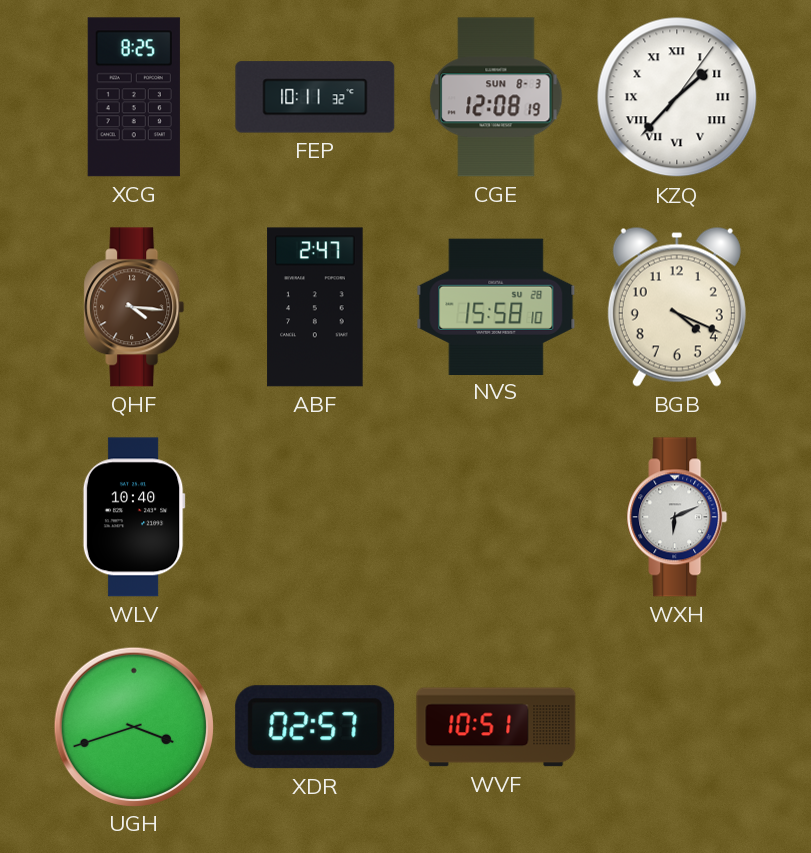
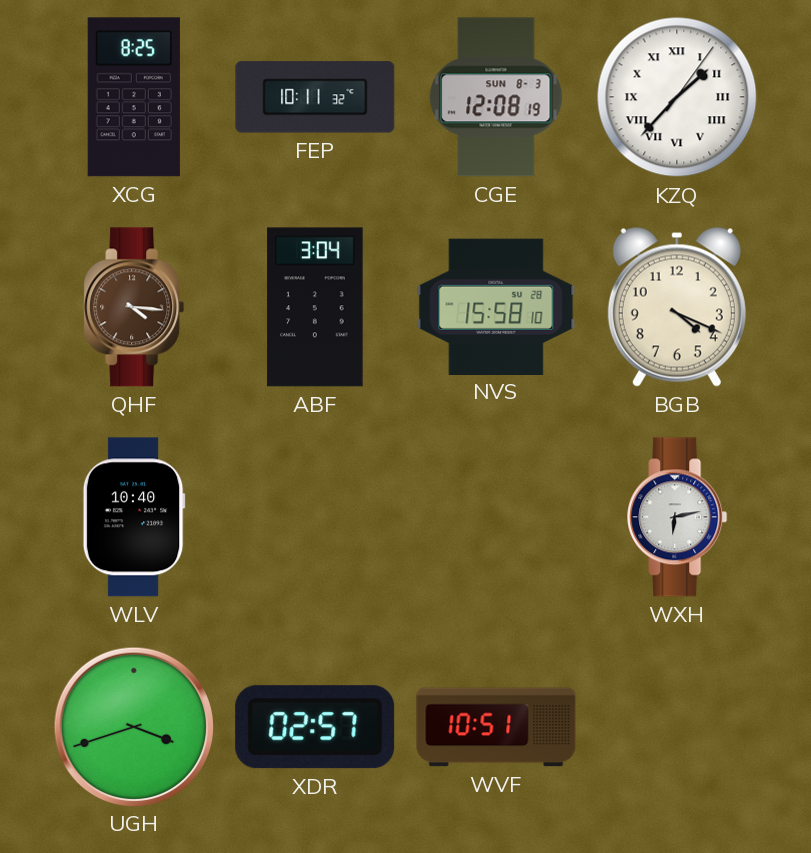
ABF: 2:47 -> 3:04 (315, 307)
WXH: 6:11 -> 6:13 (677, 517)
